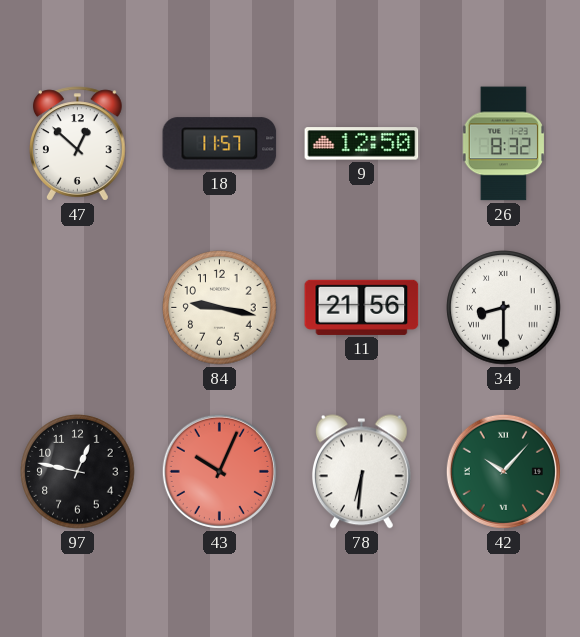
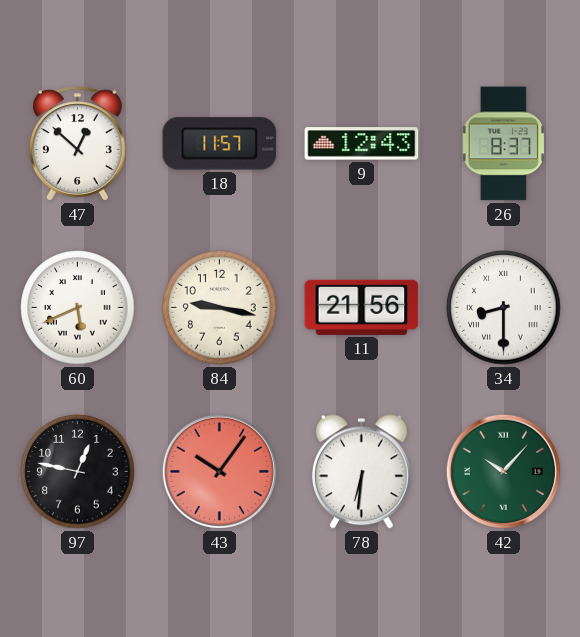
9: 12:50 -> 12:43 (362, 144)
26: 8:32 -> 8:37 (503, 144)
60: none -> 5:41 (78, 308)
43: 10:04 -> 10:06 (219, 471)
